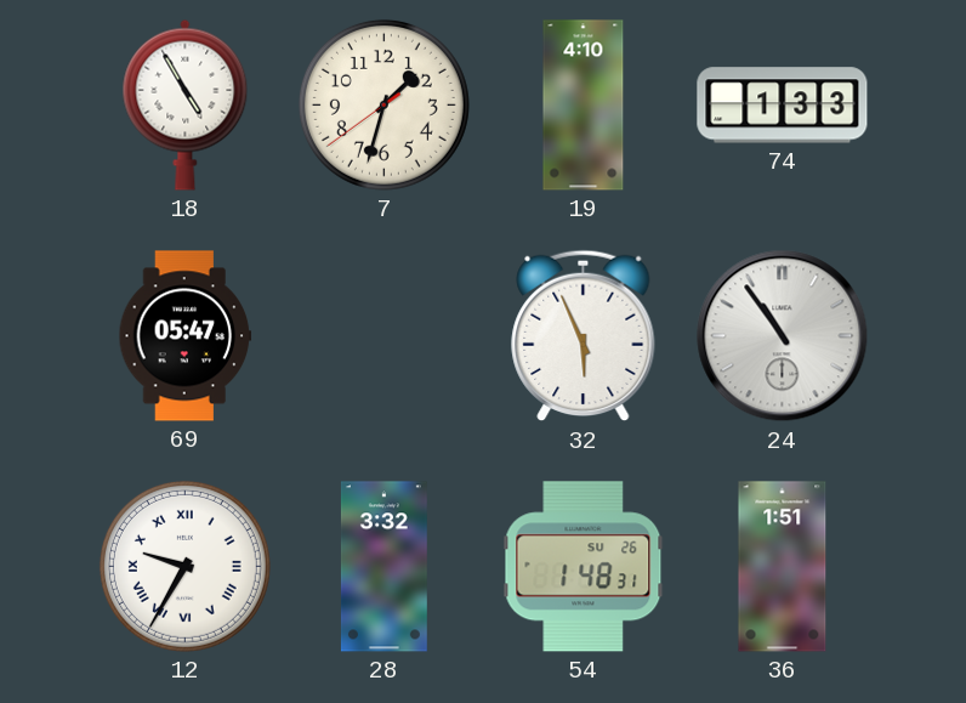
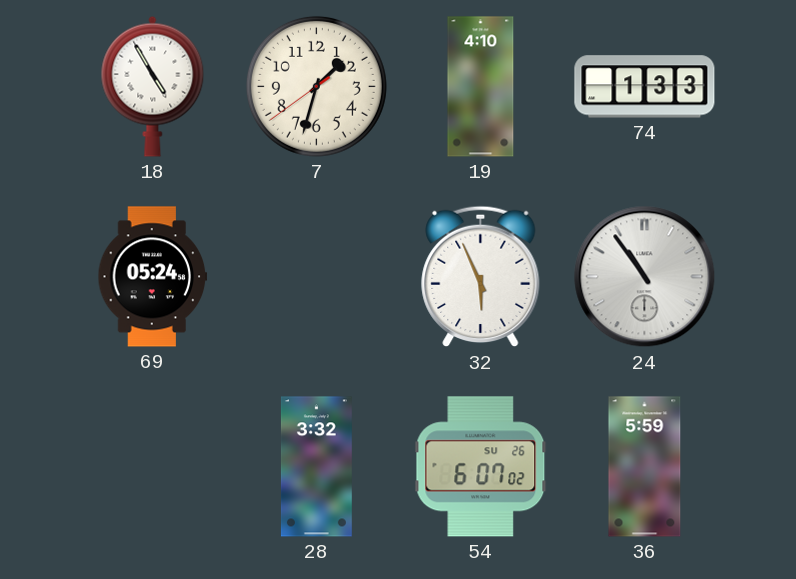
69: 05:47 -> 05:24 (153, 277)
12: 9:35 -> none (184, 566)
54: 1:48 -> 6:07 (481, 467)
36: 1:51 -> 5:59 (645, 467)
